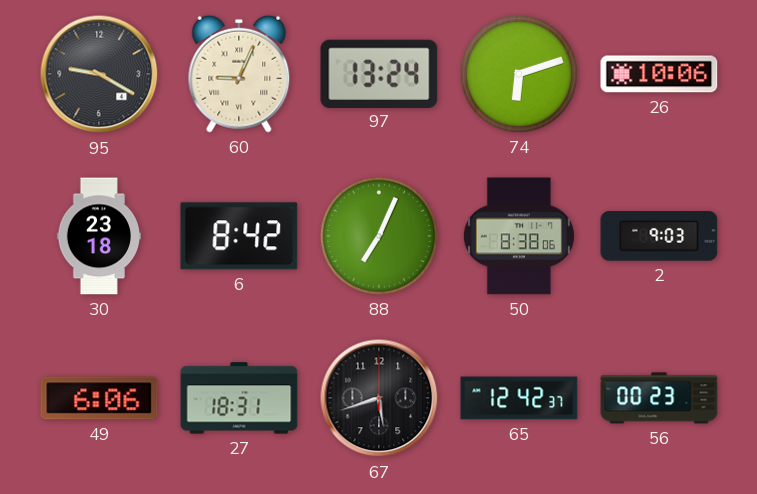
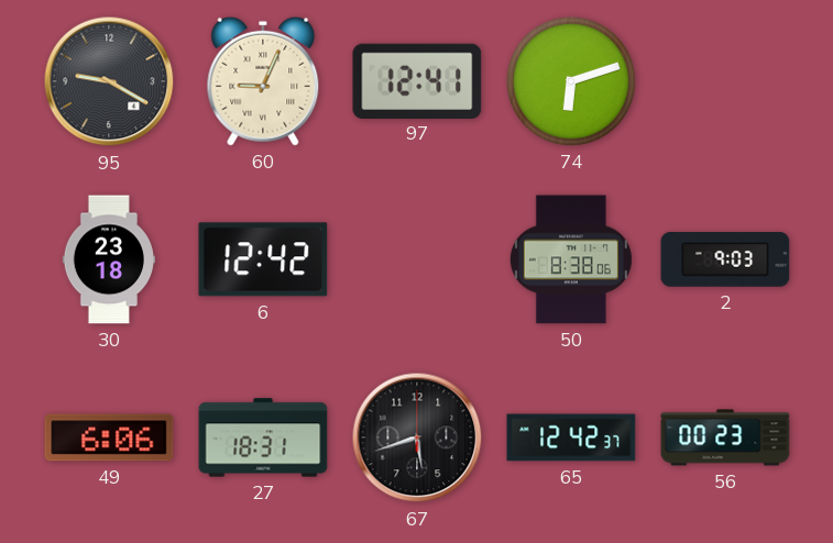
97: 13:24 -> 12:41 (417, 80)
26: 10:06 -> none (659, 74)
6: 8:42 -> 12:42 (263, 259)
88: 7:04 -> none (379, 236)
